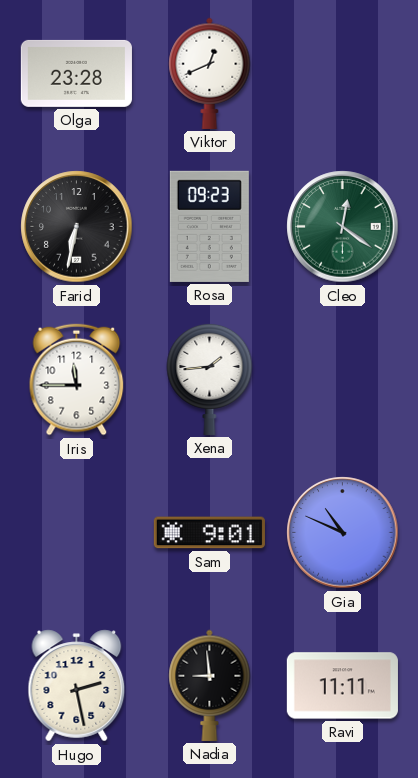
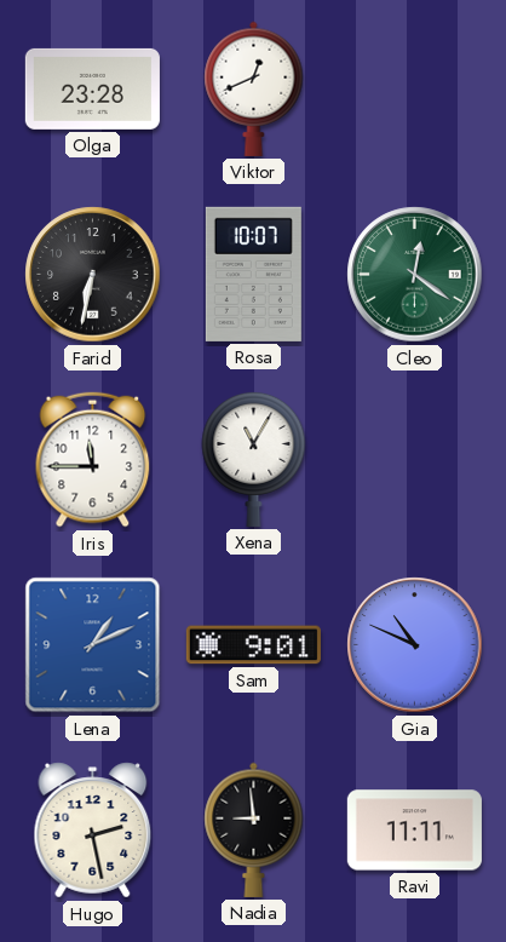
Rosa: 09:23 -> 10:07 (253, 274)
Xena: 1:44 -> 11:05 (254, 459)
Lena: none -> 1:11 (93, 645)
